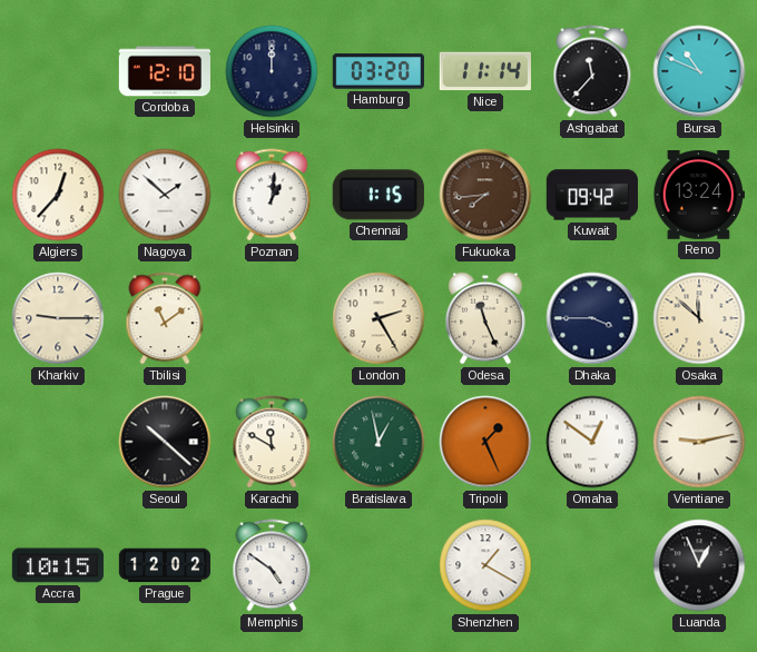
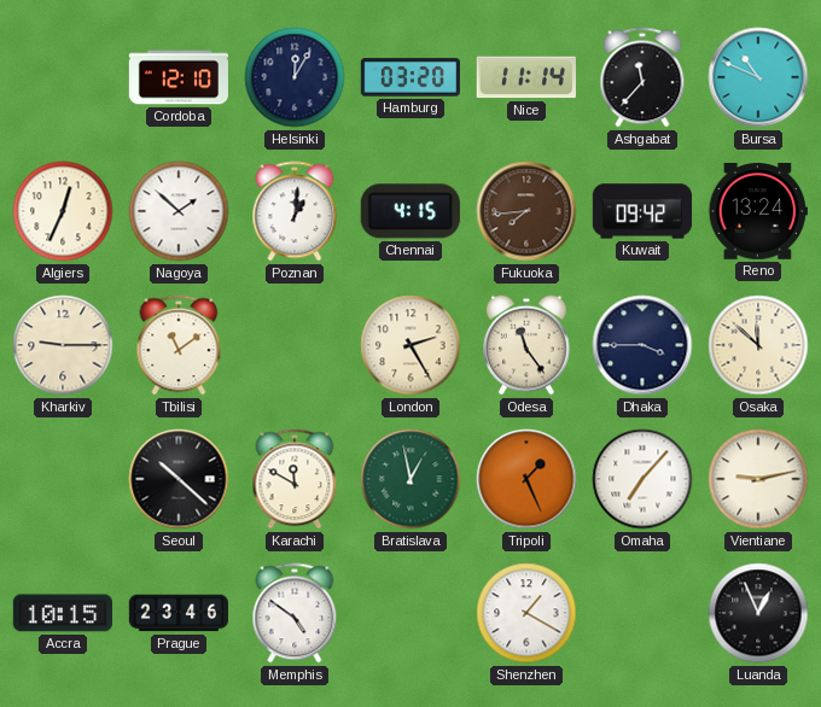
Helsinki: 12:00 -> 12:05 (295, 77)
Algiers: 12:37 -> 12:34 (63, 211)
Chennai: 1:15 -> 4:15 (410, 211)
Odesa: 11:26 -> 11:24 (526, 345)
Omaha: 12:51 -> 7:07 (642, 479)
Prague: 12:02 -> 23:46 (179, 613)
